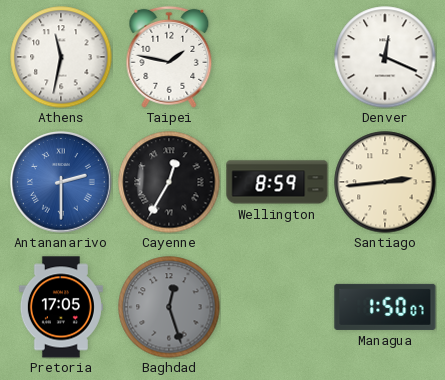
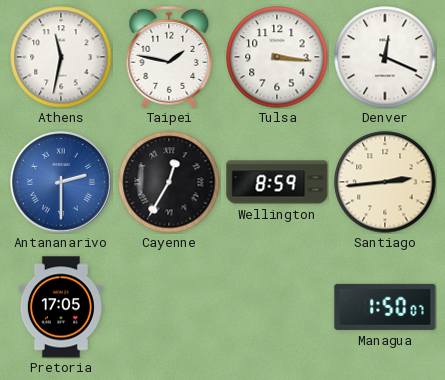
Tulsa: none -> 3:16 (277, 57)
Baghdad: 12:27 -> none (169, 307)
